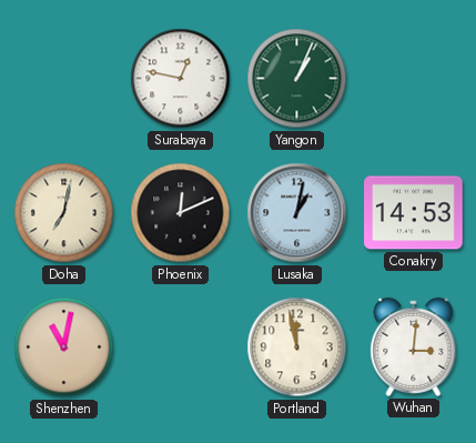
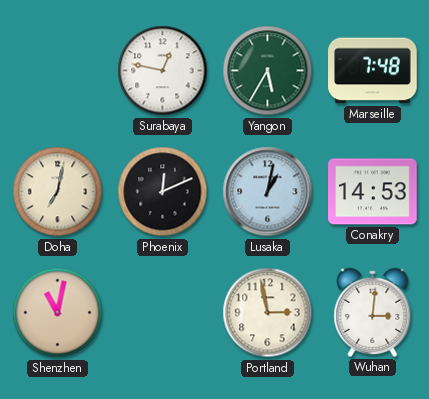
Yangon: 1:04 -> 5:35 (268, 71)
Marseille: none -> 7:48 (373, 71)
Portland: 11:58 -> 2:58 (268, 313)
